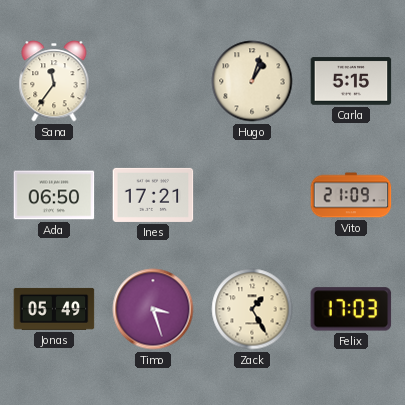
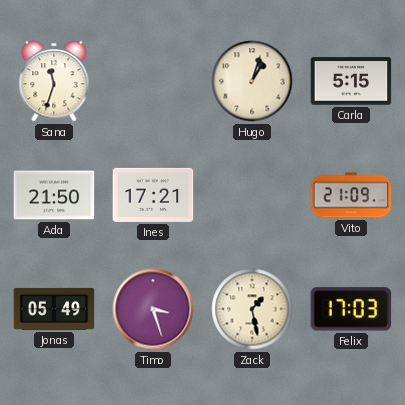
Sana: 11:36 -> 11:33 (54, 81)
Ada: 06:50 -> 21:50 (54, 195)
Zack: 1:25 -> 1:28 (252, 309)
